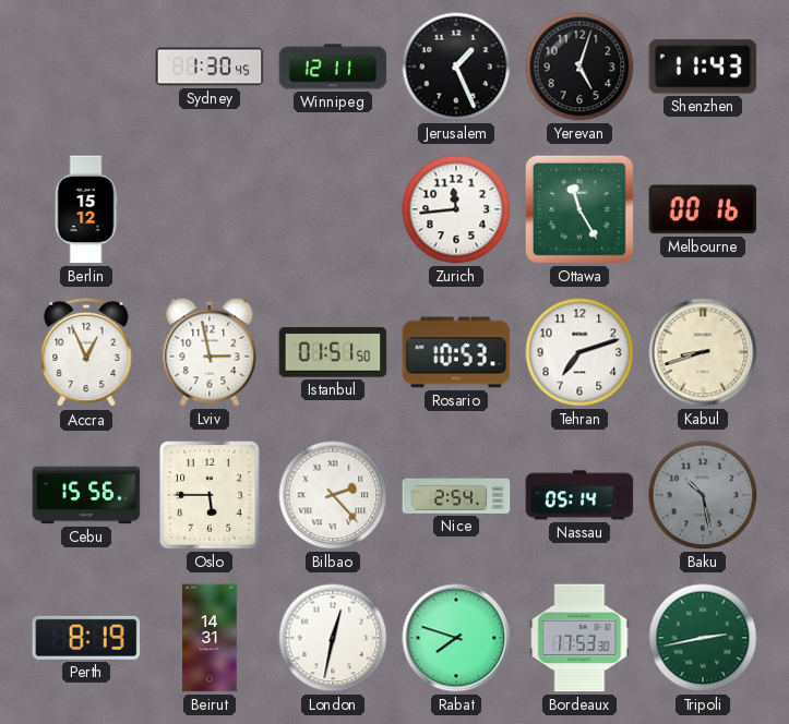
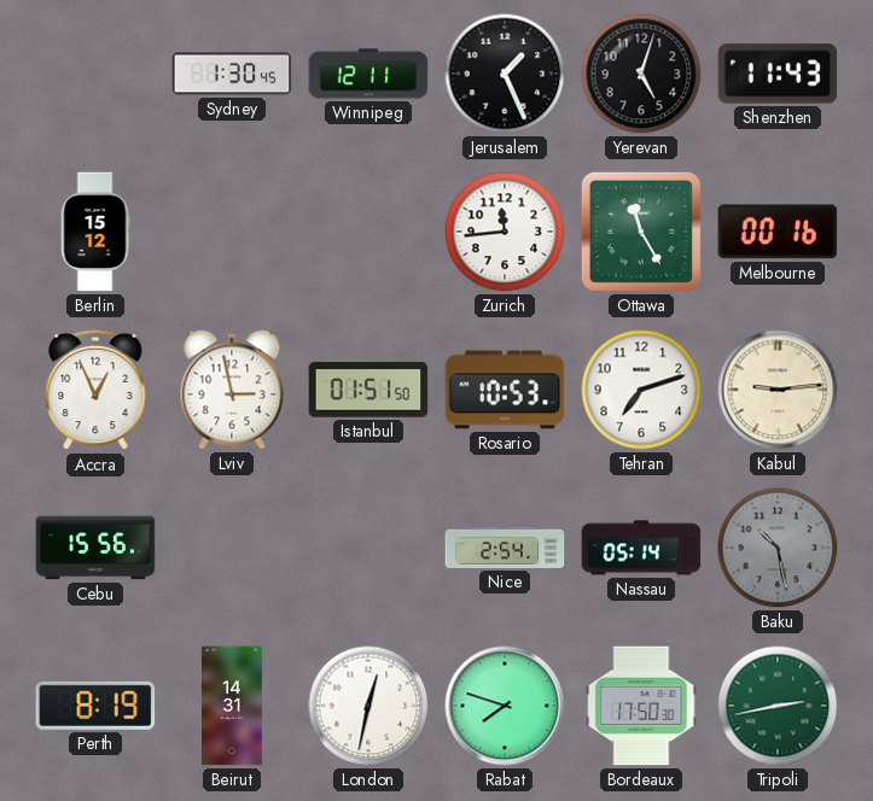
Kabul: 8:42 -> 9:14 (778, 390)
Oslo: 5:45 -> none (210, 496)
Bilbao: 2:23 -> none (333, 495)
Bordeaux: 17:53 -> 17:50 (641, 706)
